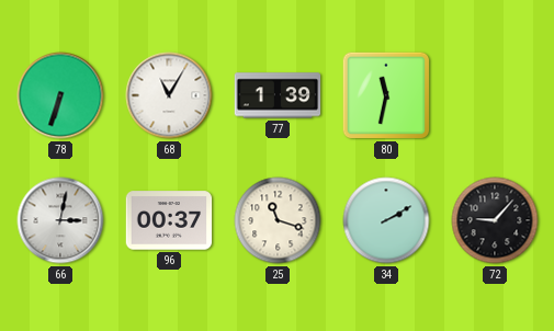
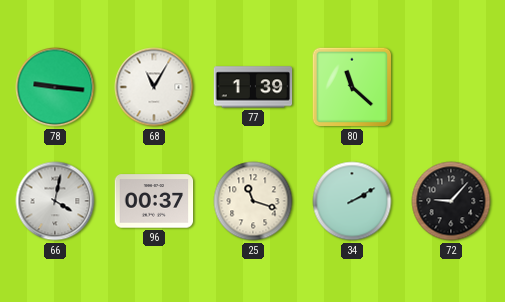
78: 6:33 -> 9:16 (55, 87)
80: 11:32 -> 11:22 (352, 87)
66: 3:02 -> 4:02 (55, 201)
